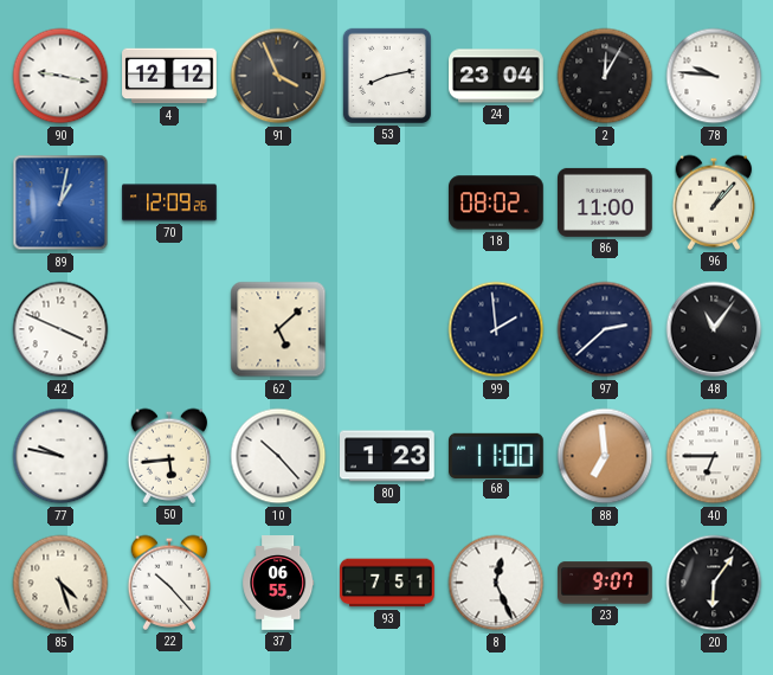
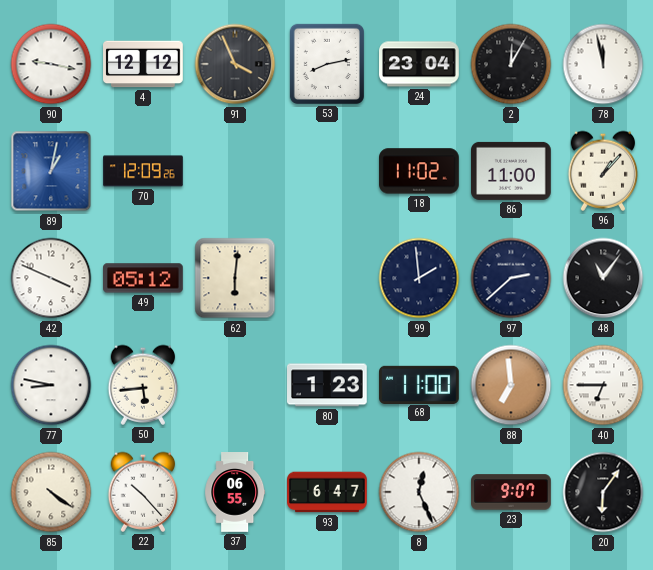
78: 9:46 -> 11:58 (603, 64)
18: 08:02 -> 11:02 (420, 171)
49: none -> 05:12 (144, 278)
62: 5:08 -> 6:01 (235, 278)
77: 9:47 -> 8:47 (51, 385)
10: 10:23 -> none (278, 456)
85: 4:27 -> 4:21 (51, 492)
93: 7:51 -> 6:47 (327, 492)
